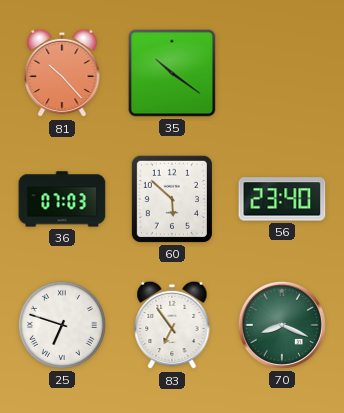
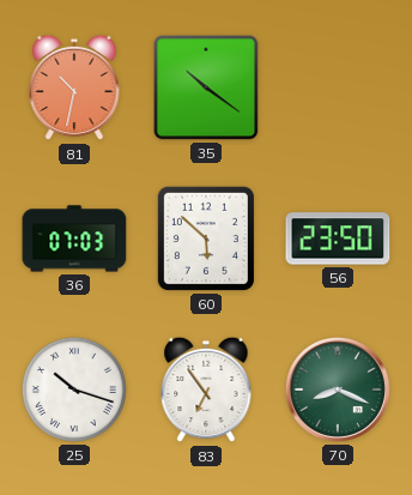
81: 10:23 -> 10:32 (74, 87)
56: 23:40 -> 23:50 (338, 239)
25: 6:48 -> 10:18 (74, 390)
